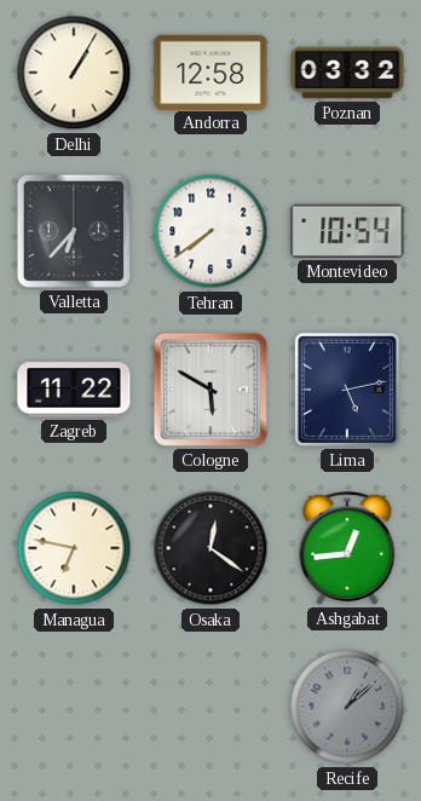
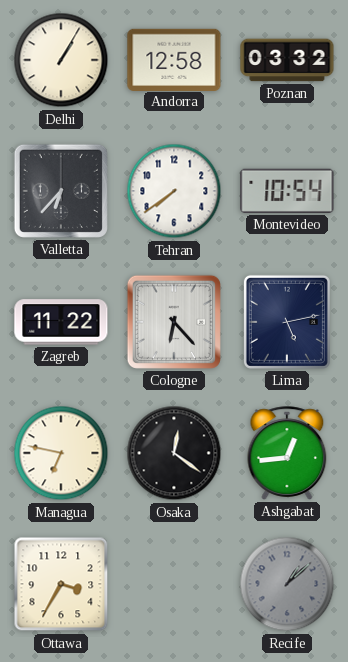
Cologne: 5:50 -> 6:23 (174, 322)
Ottawa: none -> 3:35 (61, 584)
